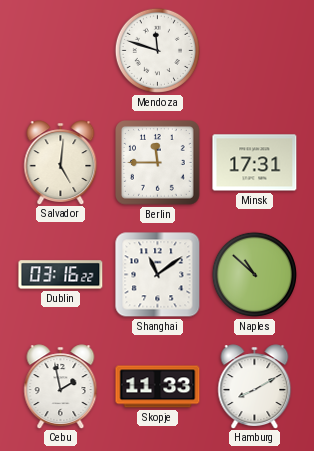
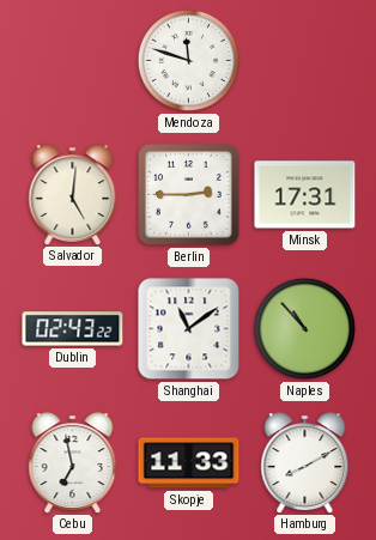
Berlin: 11:45 -> 2:45 (189, 195)
Dublin: 03:16 -> 02:43 (73, 329)
Naples: 10:52 -> 10:53 (304, 328)
Cebu: 1:58 -> 6:58 (73, 462)
